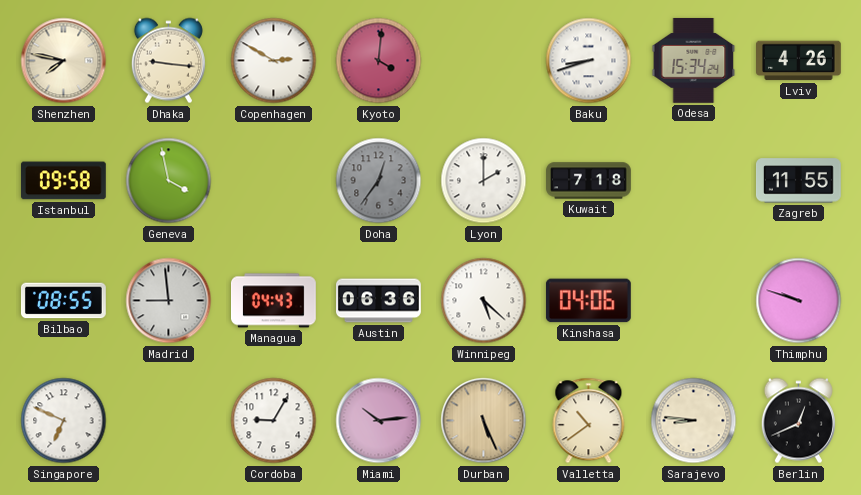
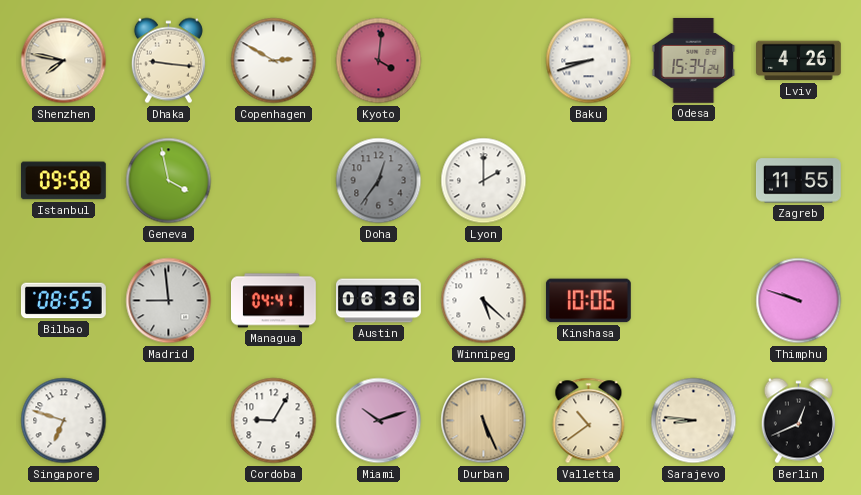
Kuwait: 7:18 -> none (589, 181)
Managua: 04:43 -> 04:41 (274, 301)
Kinshasa: 04:06 -> 10:06 (588, 301)
Singapore: 6:49 -> 6:48 (64, 421)
Miami: 10:14 -> 10:12 (379, 421)
